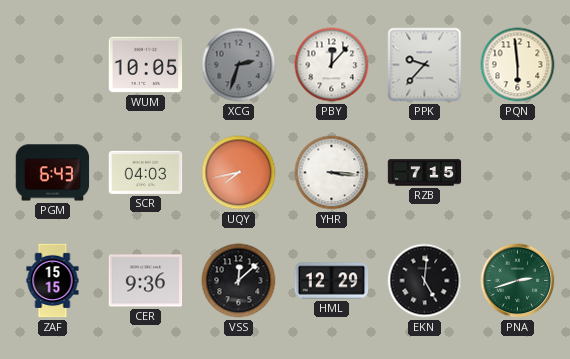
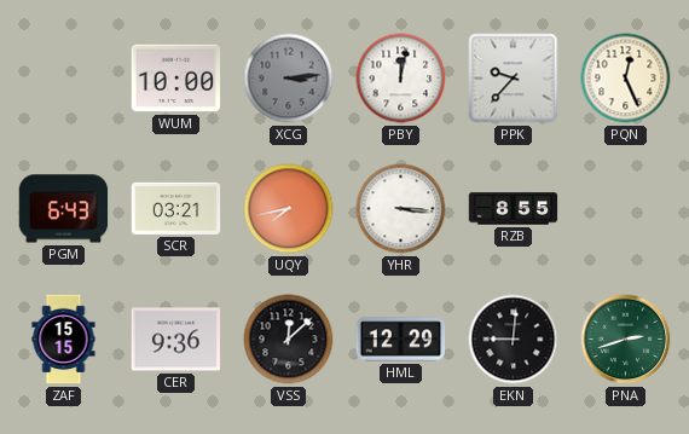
WUM: 10:05 -> 10:00 (176, 79)
XCG: 2:33 -> 3:14 (289, 79)
PBY: 12:07 -> 12:02 (401, 79)
PQN: 5:59 -> 12:26 (626, 79)
SCR: 04:03 -> 03:21 (176, 208)
RZB: 7:15 -> 8:55 (514, 209)
EKN: 5:01 -> 9:01 (514, 340)
